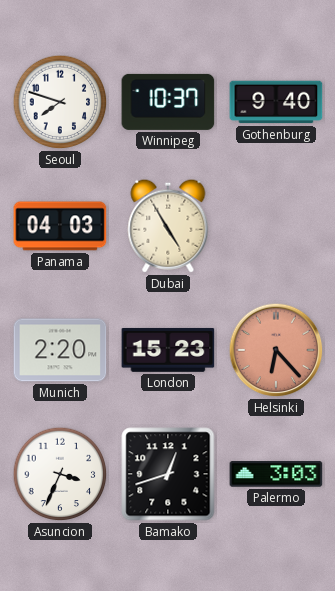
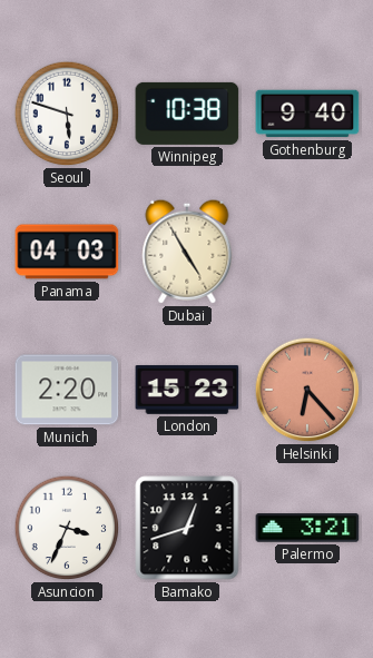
Seoul: 7:48 -> 5:48 (67, 114)
Winnipeg: 10:37 -> 10:38 (187, 114)
Palermo: 3:03 -> 3:21 (307, 528)
